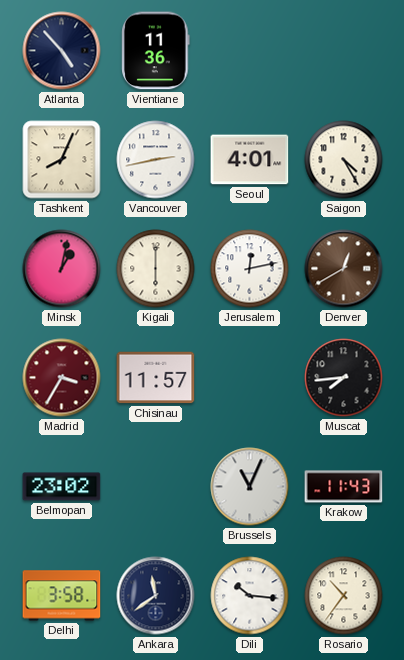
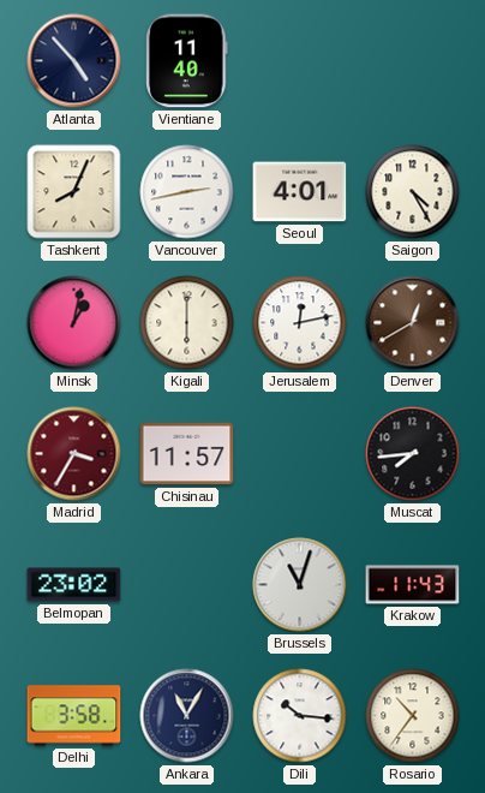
Vientiane: 11:36 -> 11:40 (187, 61)
Brussels: 11:04 -> 11:03 (300, 585)
Ankara: 11:39 -> 11:05 (187, 716)
